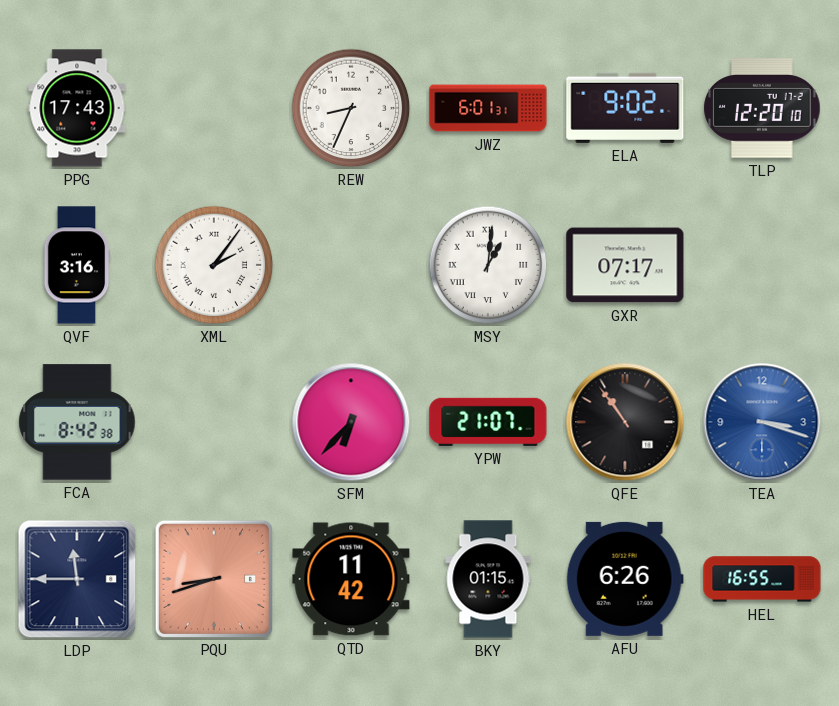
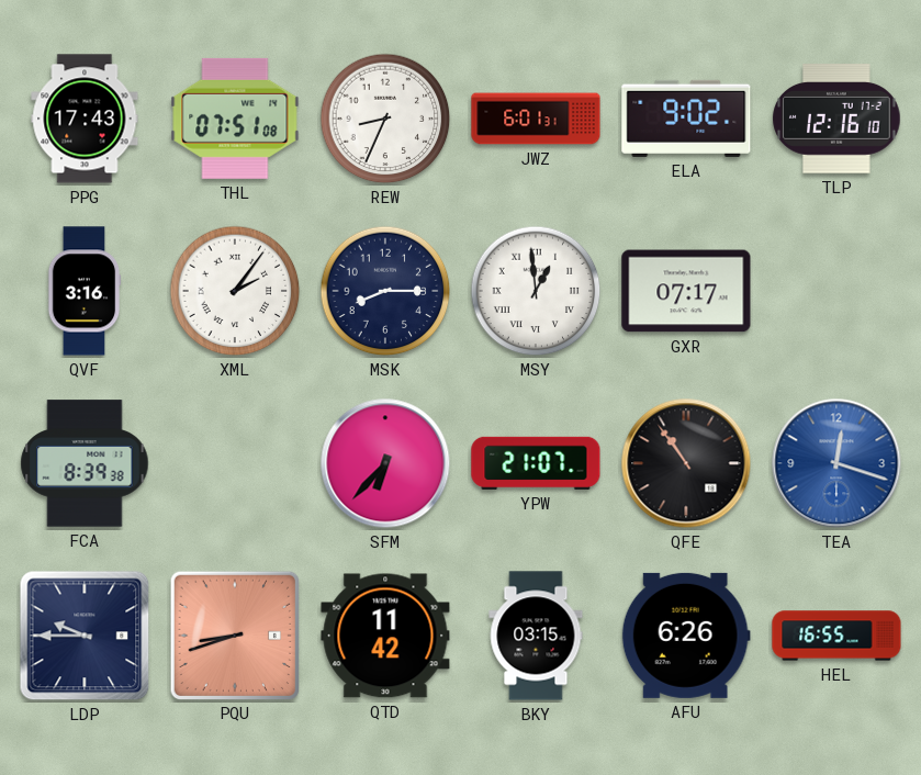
THL: none -> 07:51 (235, 119)
TLP: 12:20 -> 12:16 (836, 119)
MSK: none -> 8:15 (385, 291)
MSY: 1:01 -> 12:59 (536, 291)
FCA: 8:42 -> 8:39 (85, 463)
TEA: 3:18 -> 12:18 (836, 463)
LDP: 11:45 -> 9:45 (85, 636)
BKY: 01:15 -> 03:15 (536, 636)
